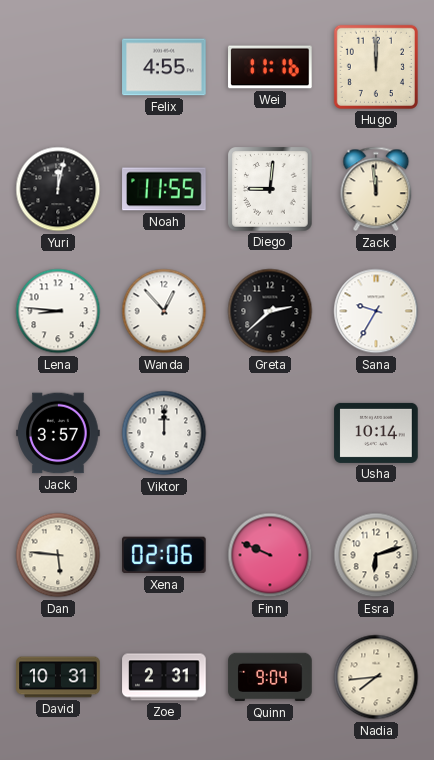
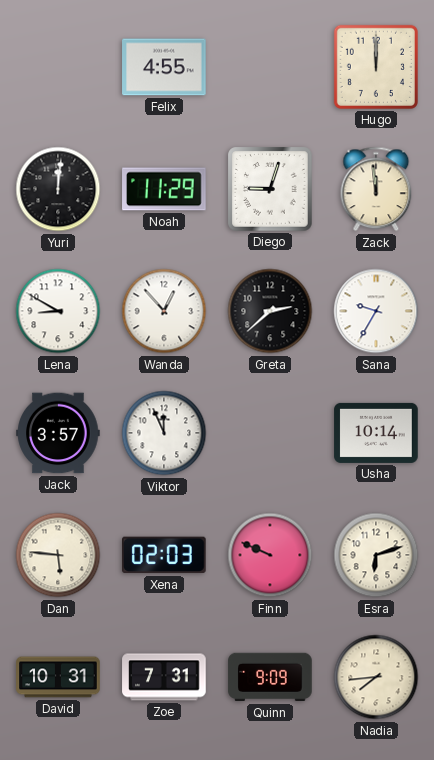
Wei: 11:16 -> none (270, 67)
Yuri: 12:02 -> 12:01 (58, 189)
Noah: 11:55 -> 11:29 (164, 189)
Diego: 9:01 -> 9:03 (270, 189)
Lena: 8:46 -> 8:50 (58, 311)
Viktor: 12:00 -> 11:56 (164, 433)
Xena: 02:06 -> 02:03 (165, 555)
Zoe: 2:31 -> 7:31 (164, 677)
Quinn: 9:04 -> 9:09 (270, 677)
